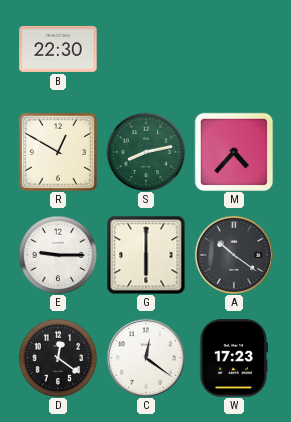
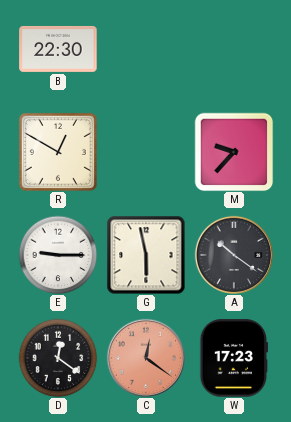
S: 8:13 -> none (146, 152)
M: 4:37 -> 9:37 (234, 152)
G: 6:00 -> 5:58 (146, 255)
C dial: white -> salmon (145, 357)
